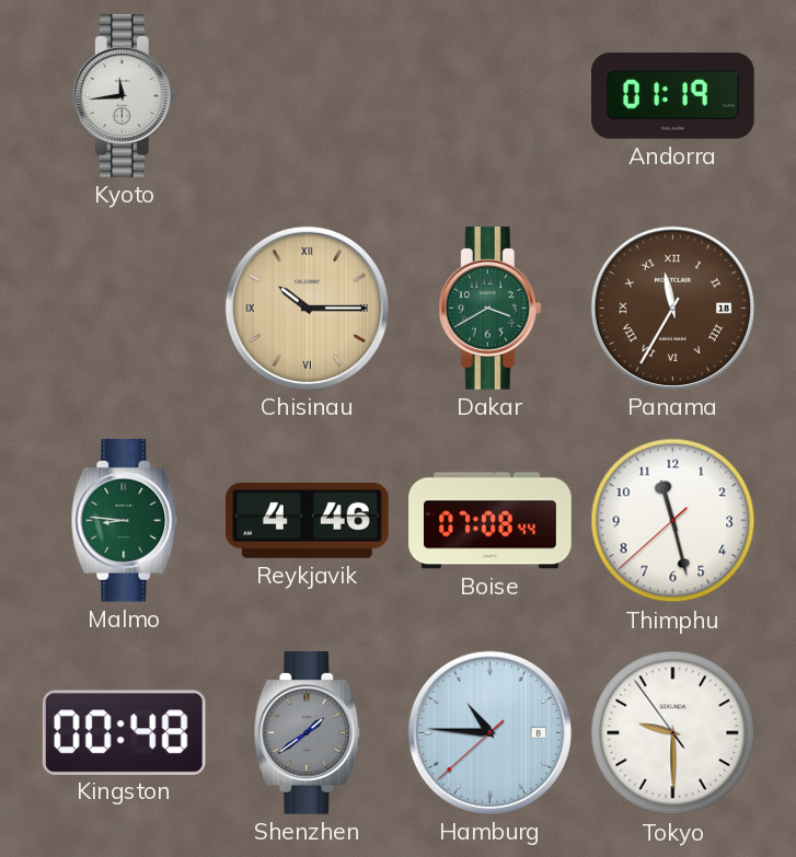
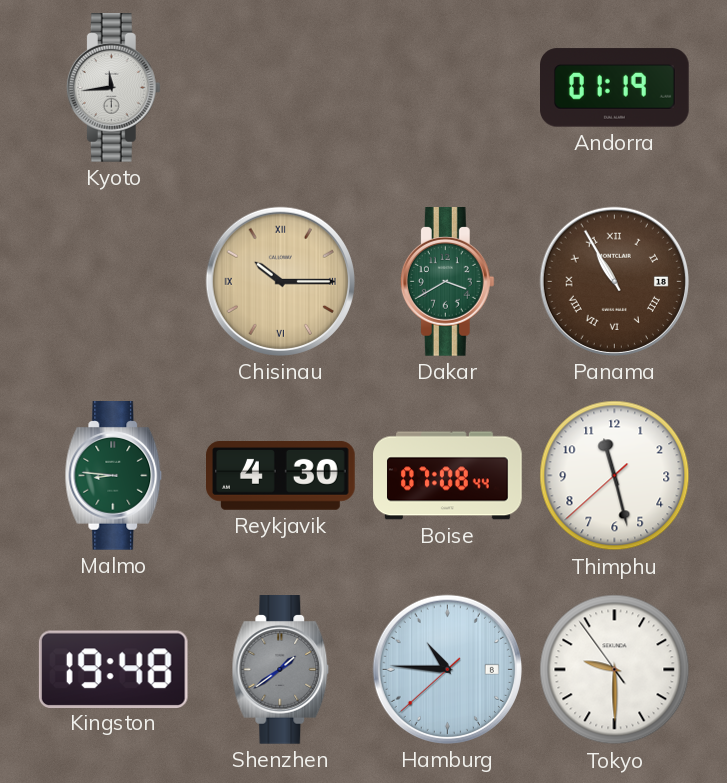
Panama: 11:35 -> 10:55 (614, 281)
Reykjavik: 4:46 -> 4:30 (281, 476)
Kingston: 00:48 -> 19:48 (113, 669)
